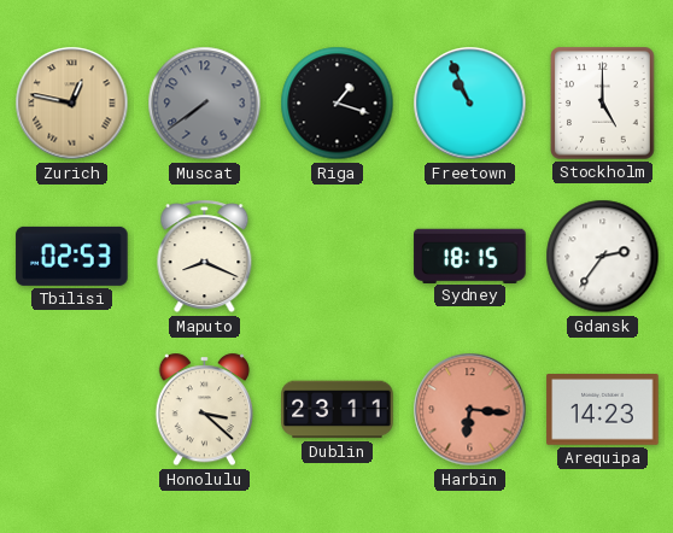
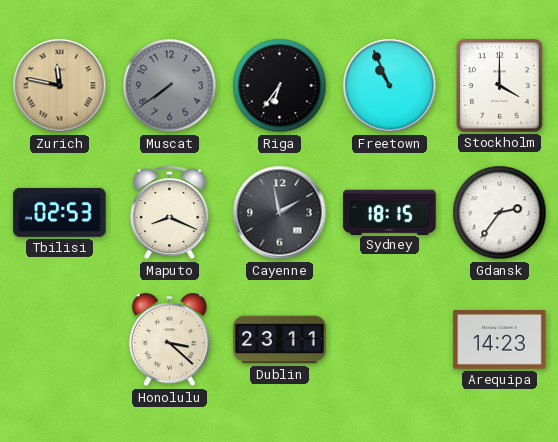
Zurich: 12:47 -> 11:47 (60, 86)
Riga: 1:18 -> 6:36 (280, 86)
Stockholm: 5:00 -> 4:00 (500, 86)
Cayenne: none -> 1:58 (280, 213)
Harbin: 6:16 -> none (470, 410)
